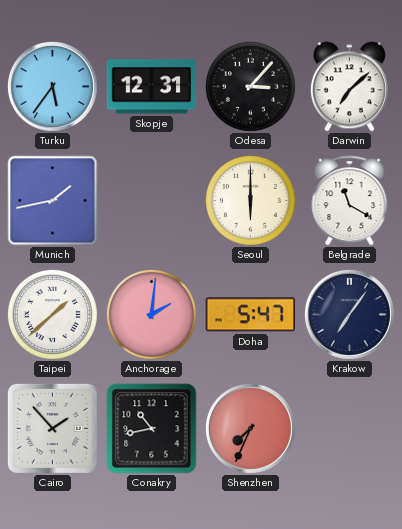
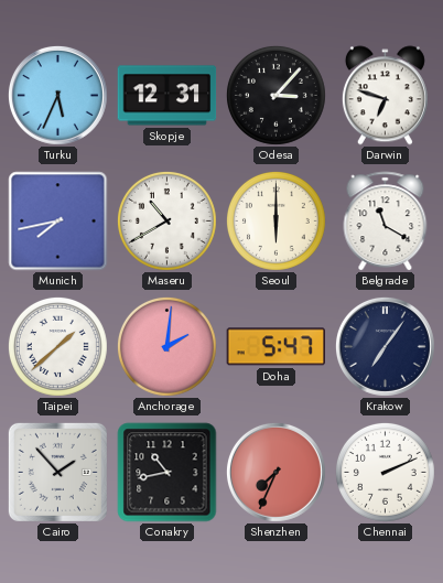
Turku: 5:36 -> 5:34 (57, 95)
Darwin: 7:08 -> 6:48 (385, 96)
Munich: 1:43 -> 7:43 (58, 222)
Maseru: none -> 10:40 (166, 220)
Chennai: none -> 2:11 (385, 472)
